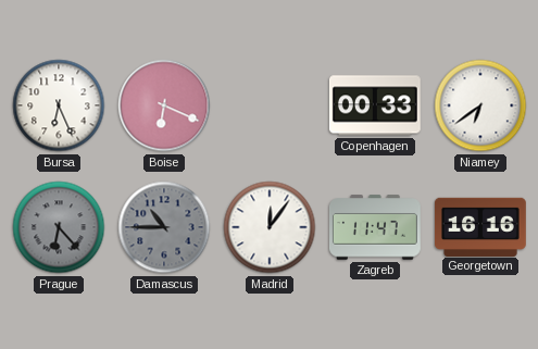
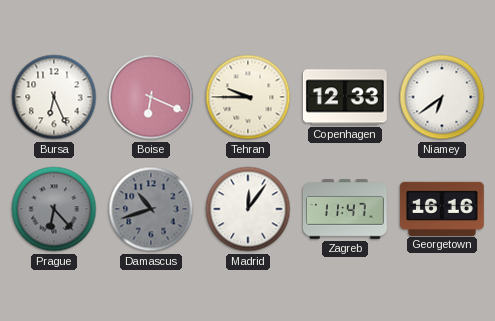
Tehran: none -> 9:45 (248, 97)
Copenhagen: 00:33 -> 12:33 (345, 97)
Damascus: 10:45 -> 10:42 (151, 209)
